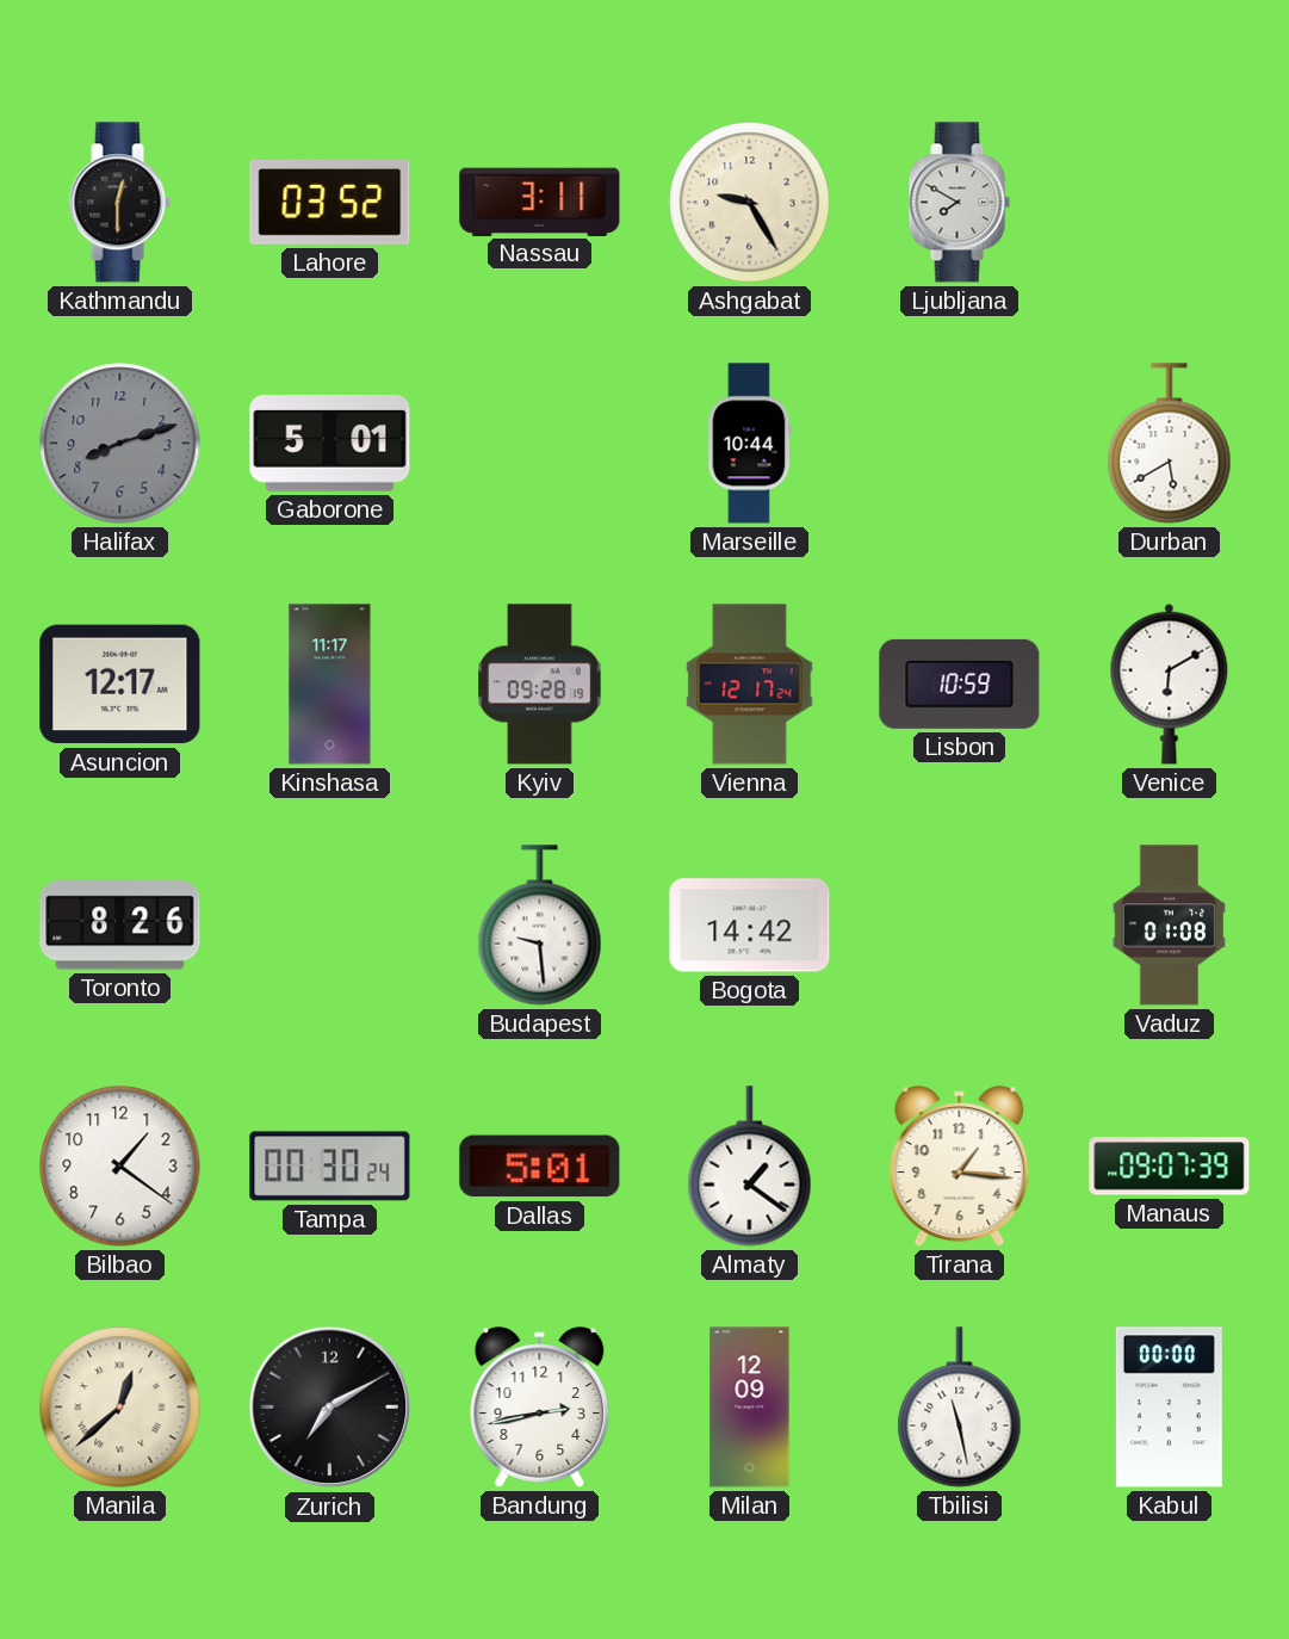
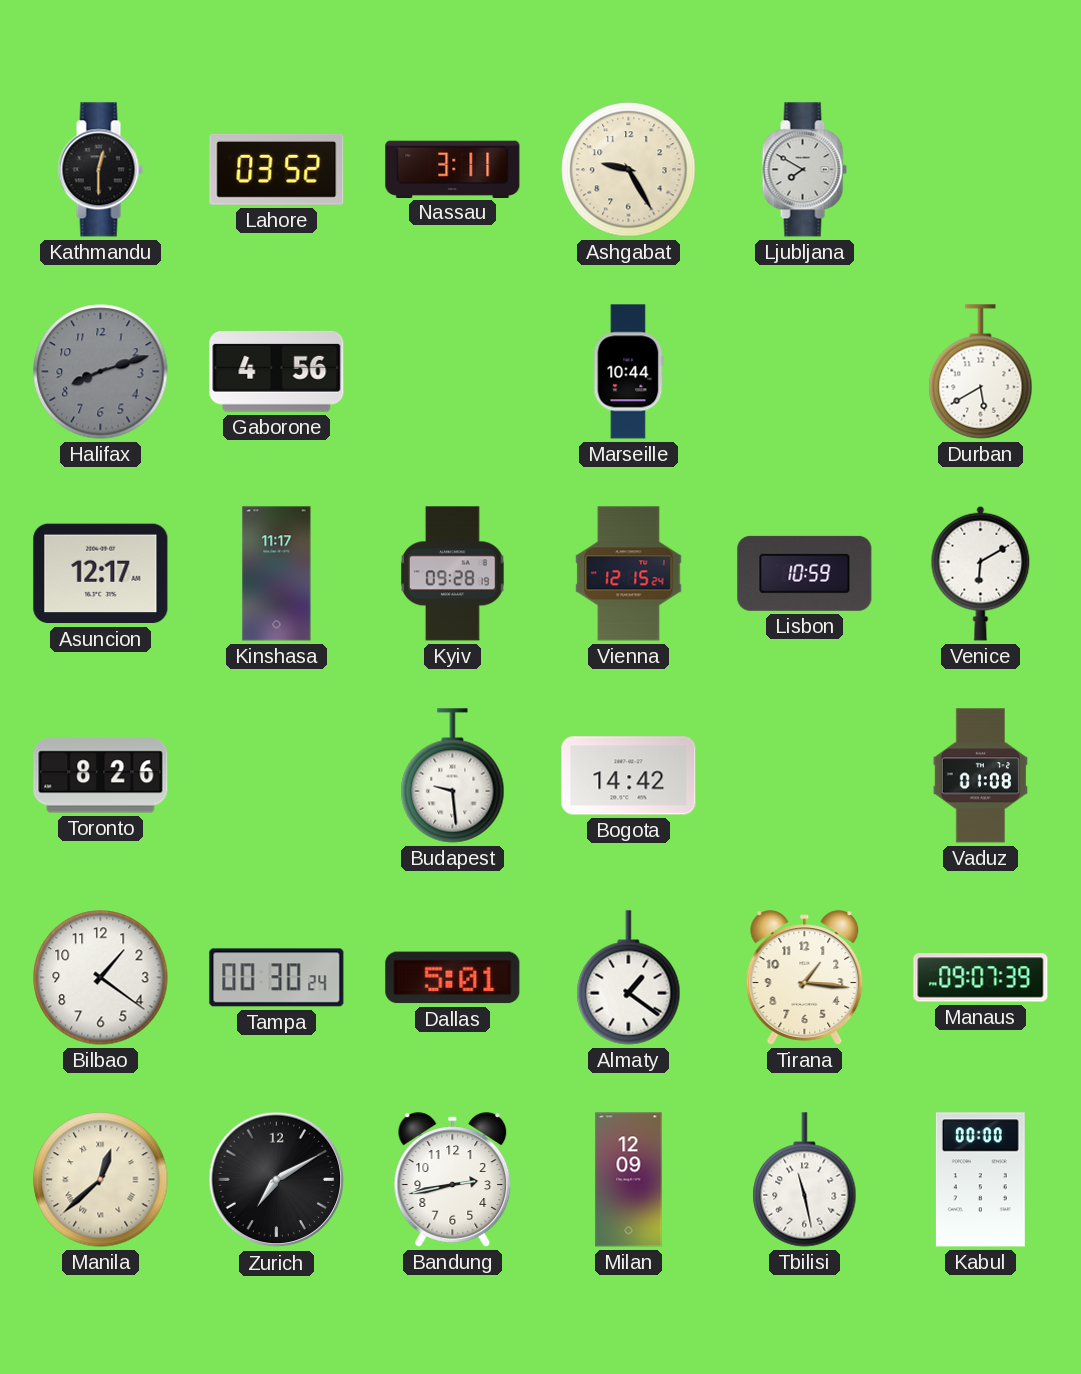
Gaborone: 5:01 -> 4:56 (277, 371)
Vienna: 12:17 -> 12:15 (629, 574)
